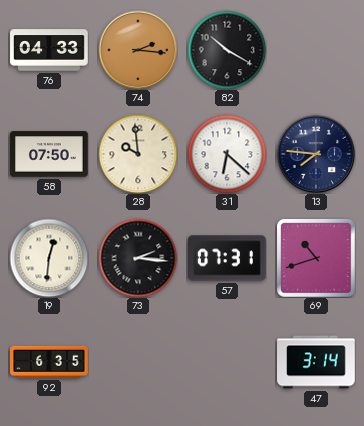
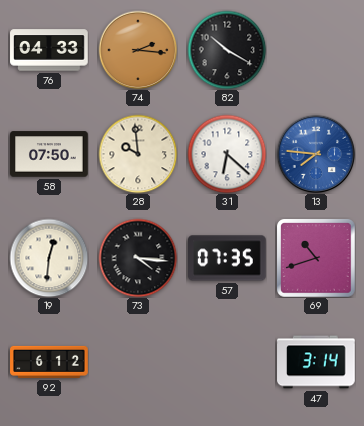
13 dial: navy -> blue (316, 154)
73: 2:16 -> 4:16 (138, 258)
57: 07:31 -> 07:35 (227, 258)
92: 6:35 -> 6:12 (49, 362)
